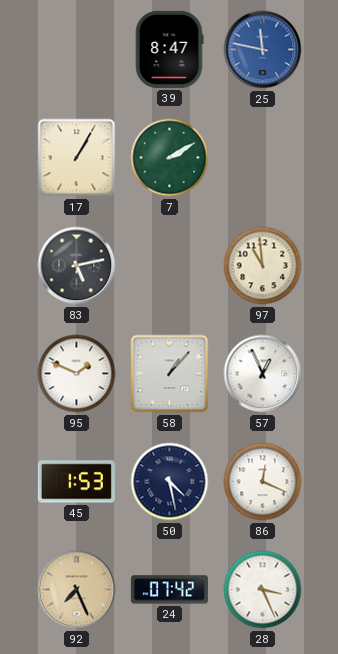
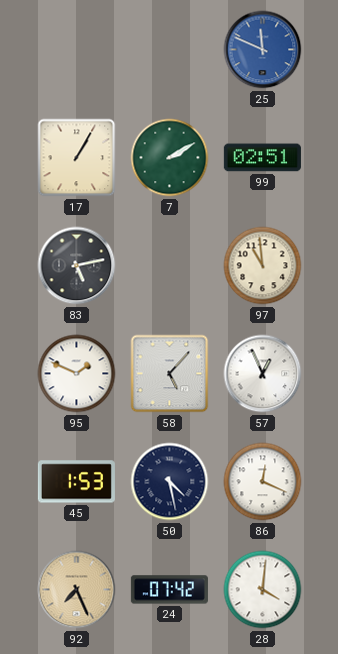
39: 8:47 -> none (169, 49)
25: 11:47 -> 11:49 (263, 50)
99: none -> 02:51 (262, 158)
58: 1:07 -> 5:07 (170, 374)
28: 3:26 -> 4:01 (263, 590)
